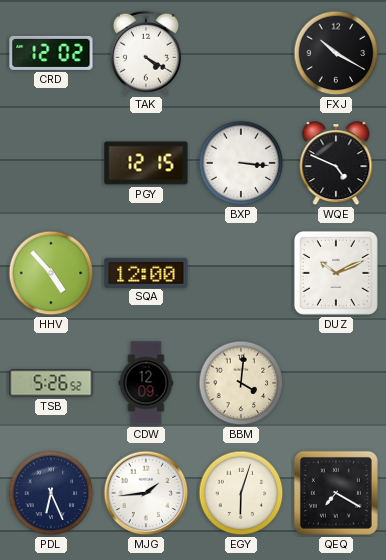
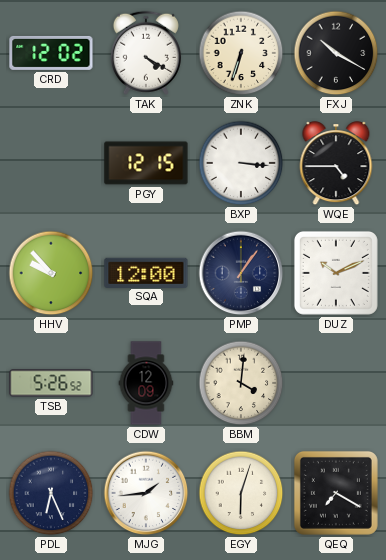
ZNK: none -> 6:33 (241, 53)
WQE: 4:49 -> 4:45 (336, 164)
HHV: 4:53 -> 9:53 (51, 273)
PMP: none -> 1:06 (241, 273)
